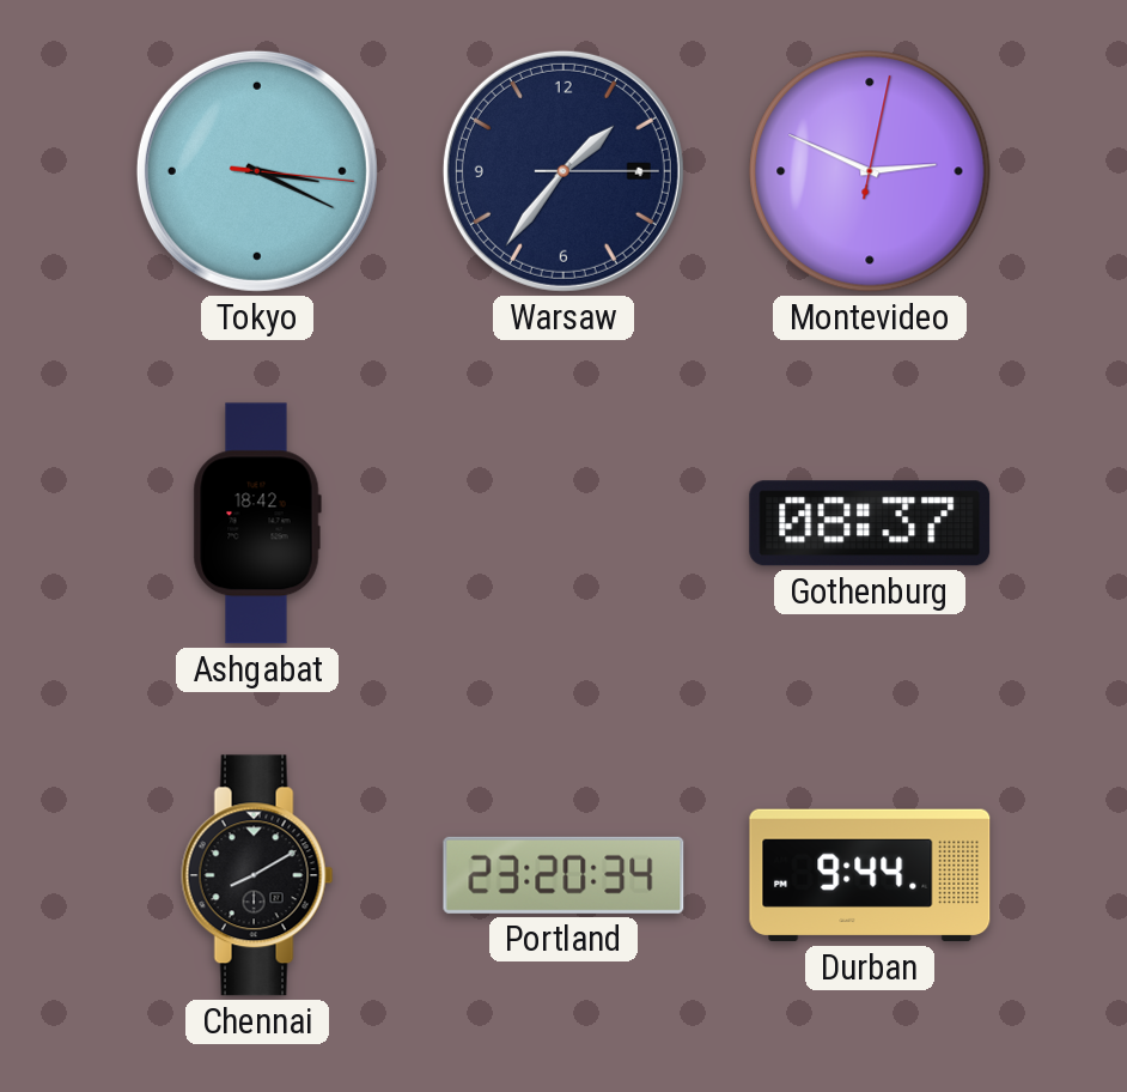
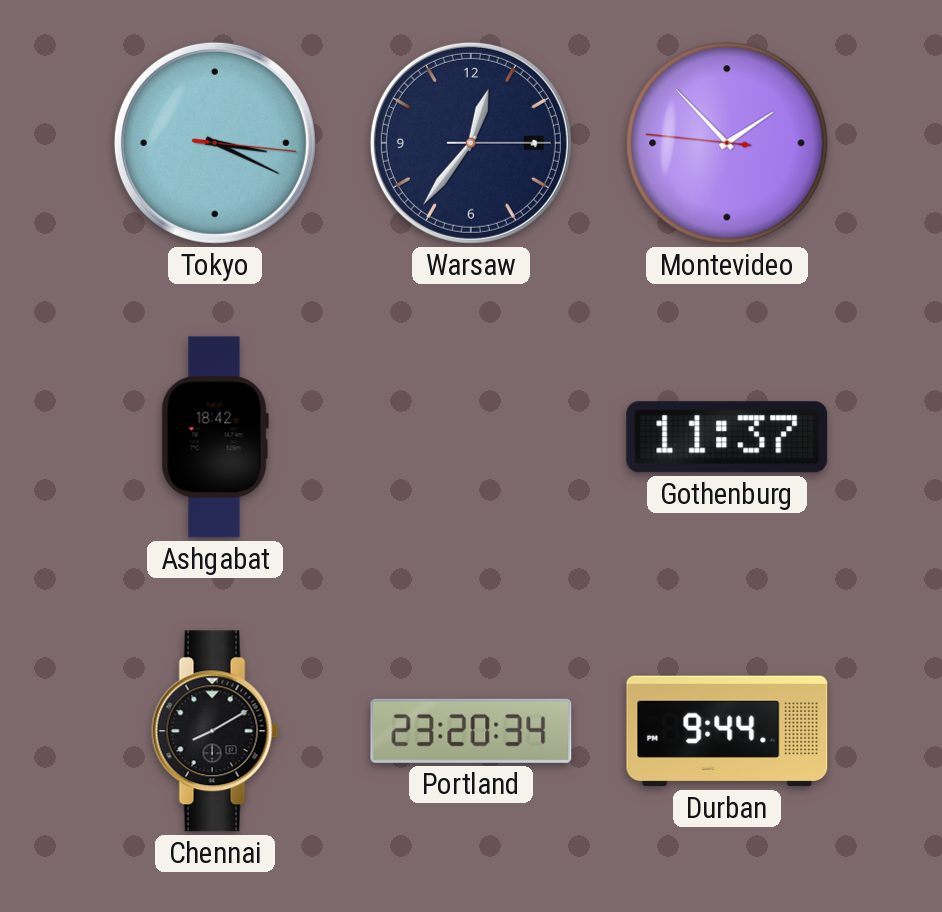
Warsaw: 1:36 -> 12:36 (471, 143)
Montevideo: 2:49 -> 1:52 (727, 143)
Gothenburg: 08:37 -> 11:37 (727, 437)
